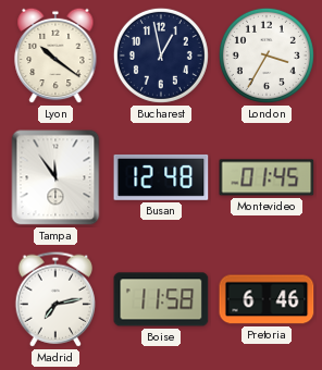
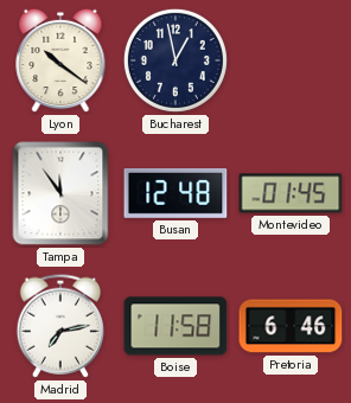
London: 3:35 -> none (267, 55)
